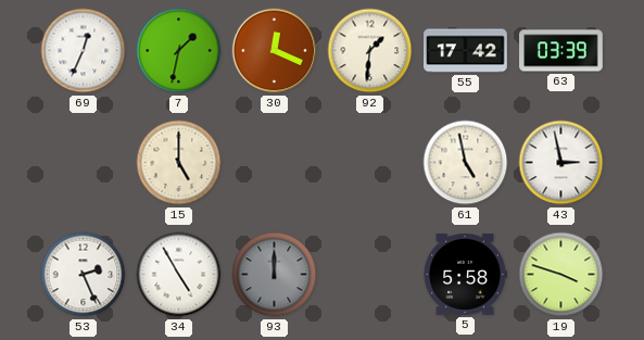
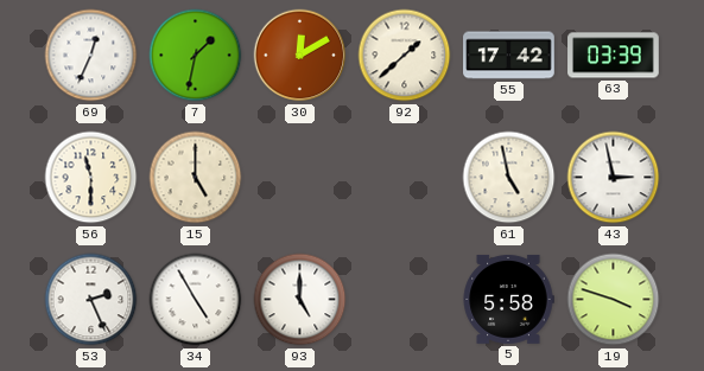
30: 12:19 -> 12:10 (300, 56)
92: 1:31 -> 1:38 (405, 56)
56: none -> 11:30 (91, 178)
93: 12:00 -> 5:00 (300, 300)
93 dial: grey -> white (300, 300)
